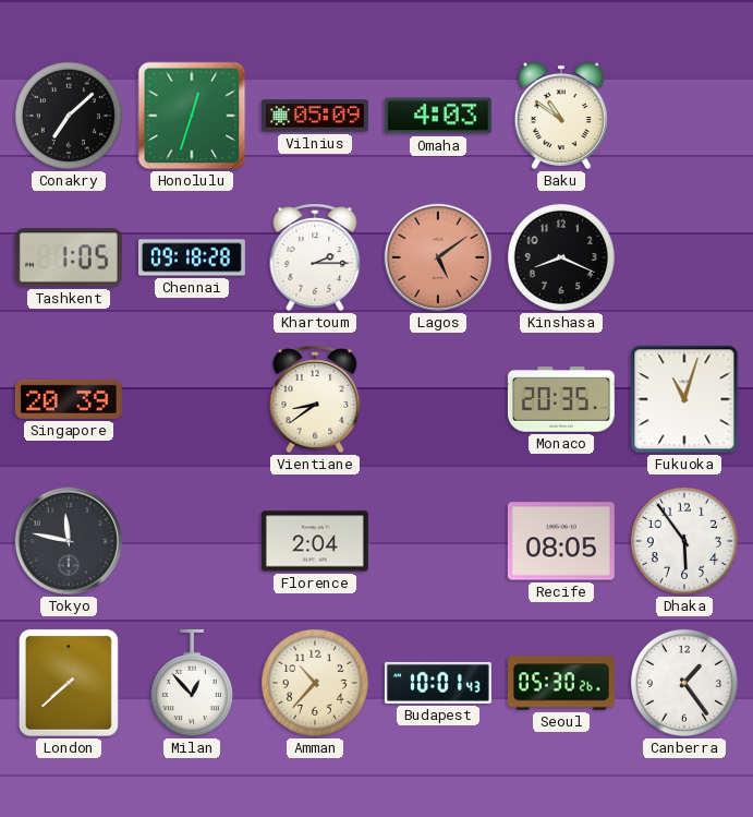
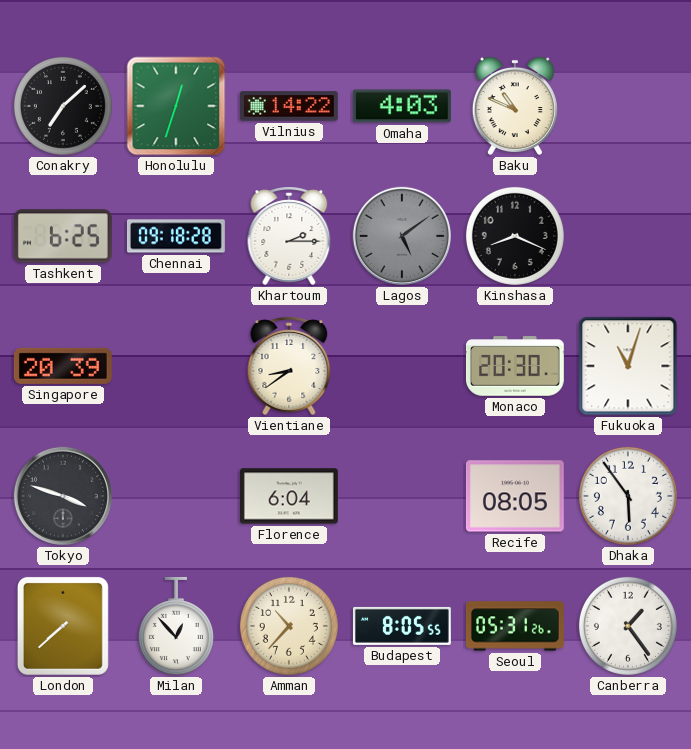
Vilnius: 05:09 -> 14:22 (289, 106)
Baku: 10:51 -> 10:49 (515, 106)
Tashkent: 1:05 -> 6:25 (63, 236)
Lagos dial: salmon -> grey (402, 236)
Monaco: 20:35 -> 20:30 (515, 366)
Tokyo: 11:47 -> 3:48 (63, 496)
Florence: 2:04 -> 6:04 (289, 496)
Budapest: 10:01 -> 8:05 (402, 626)
Seoul: 05:30 -> 05:31 (515, 626)
